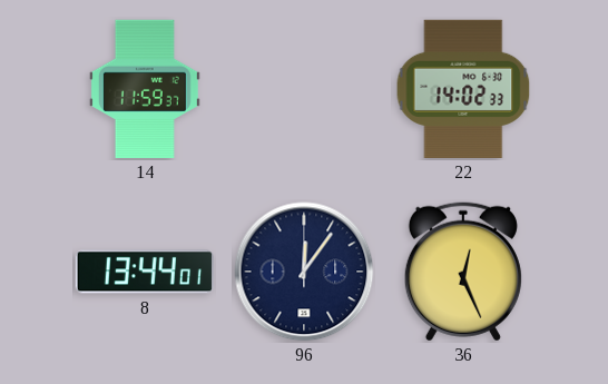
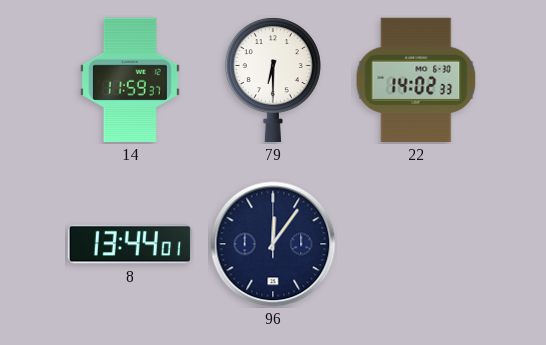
79: none -> 6:30 (273, 80)
36: 12:26 -> none (463, 272)
